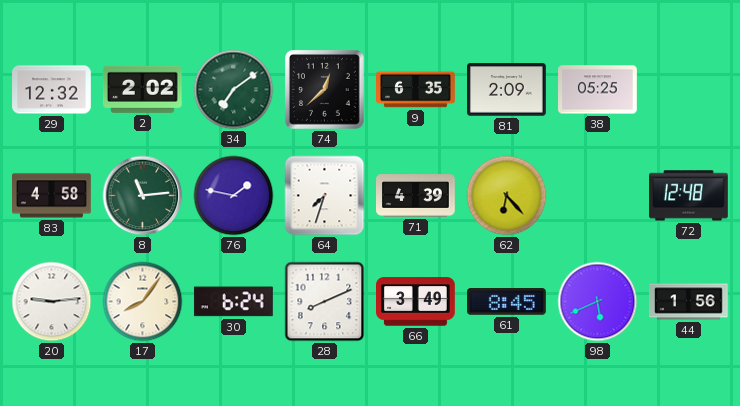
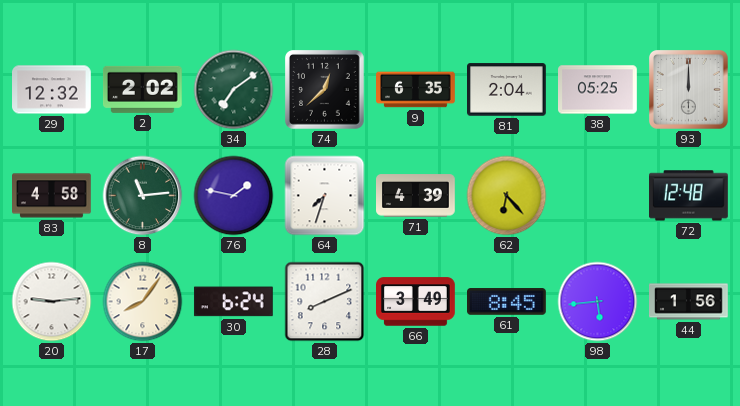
81: 2:09 -> 2:04 (507, 90)
93: none -> 12:00 (689, 90)
98: 5:41 -> 5:44 (598, 302)
